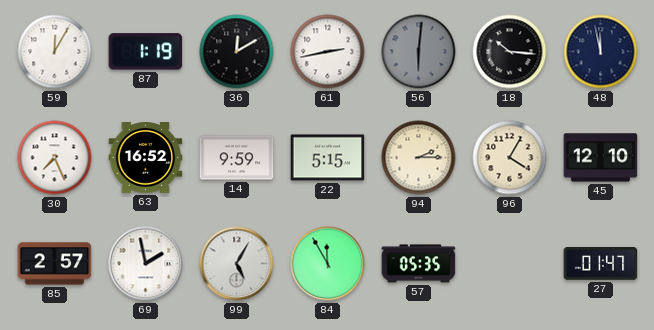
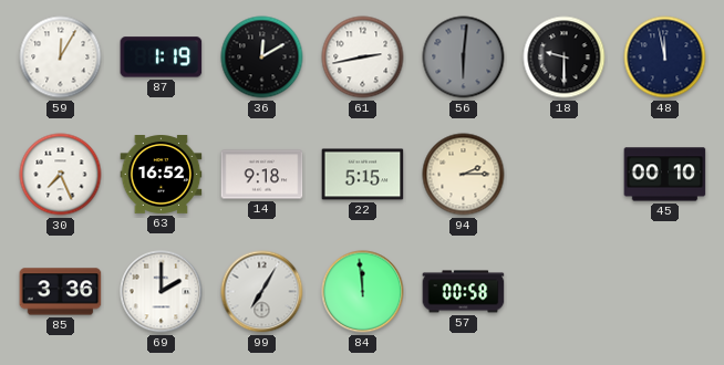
18: 10:16 -> 9:30 (565, 58)
14: 9:59 -> 9:18 (262, 175)
96: 4:05 -> none (510, 158)
45: 12:10 -> 00:10 (665, 175)
85: 2:57 -> 3:36 (61, 292)
69: 1:58 -> 2:00 (162, 292)
99: 5:05 -> 7:05 (262, 292)
84: 11:55 -> 11:59 (363, 292)
57: 05:35 -> 00:58 (464, 292)
27: 01:47 -> none (601, 264)
